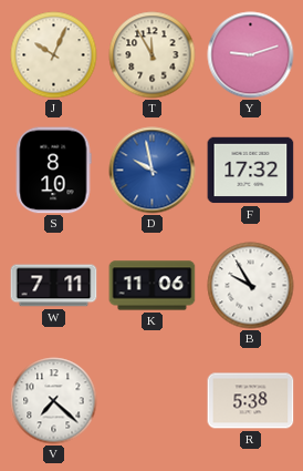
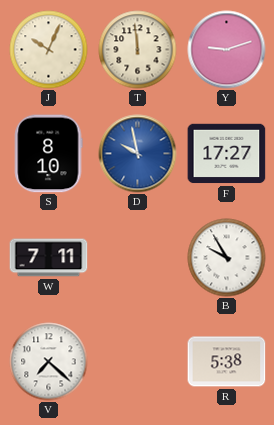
T: 11:55 -> 11:59 (138, 50)
F: 17:32 -> 17:27 (227, 154)
K: 11:06 -> none (153, 286)
